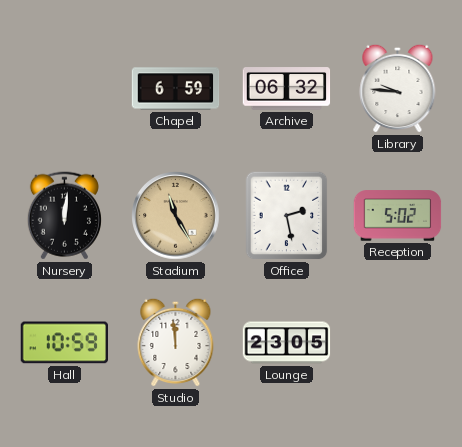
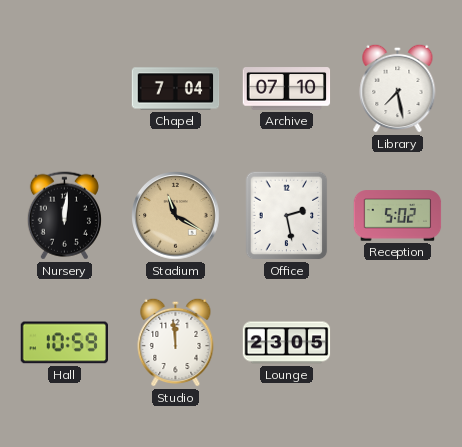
Chapel: 6:59 -> 7:04 (176, 89)
Archive: 06:32 -> 07:10 (287, 89)
Library: 9:46 -> 7:28 (398, 88)
Stadium: 11:25 -> 11:20 (176, 216)
